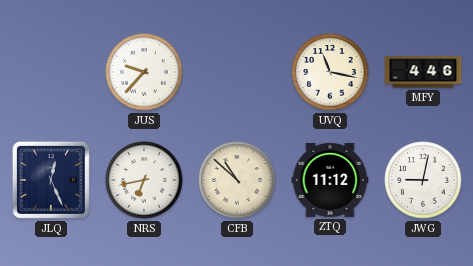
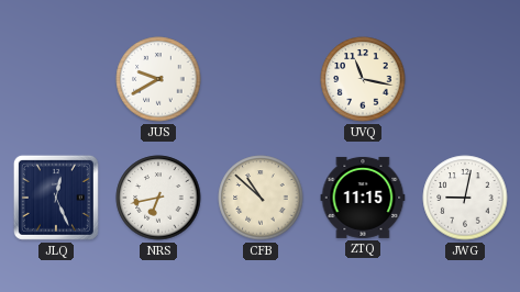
JUS: 9:37 -> 9:40 (158, 79)
MFY: 4:46 -> none (423, 72)
ZTQ: 11:12 -> 11:15 (363, 198)
